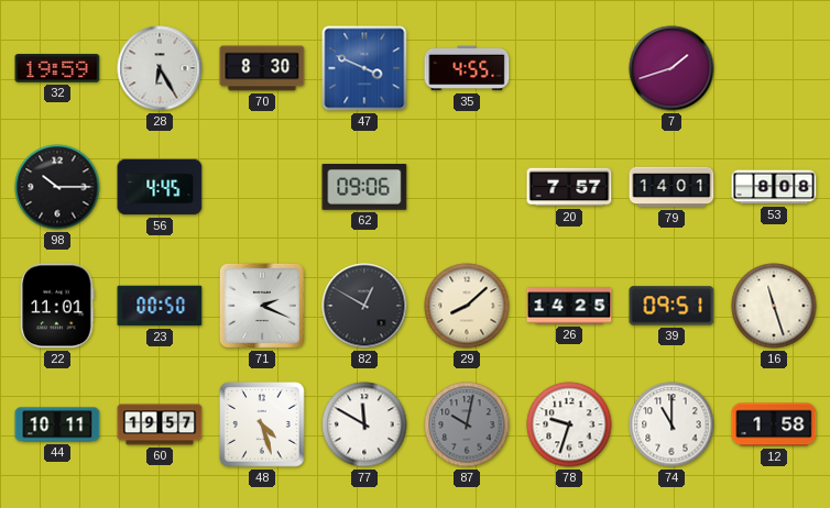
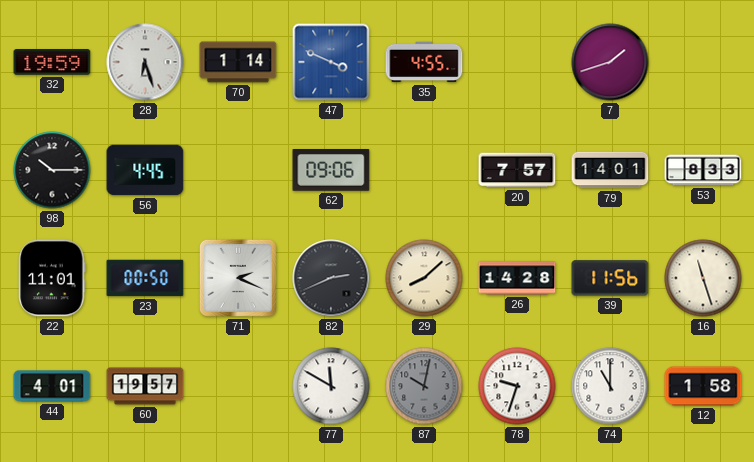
28: 6:25 -> 6:27 (145, 62)
70: 8:30 -> 1:14 (238, 62)
53: 8:08 -> 8:33 (703, 170)
82: 12:50 -> 2:41 (331, 278)
26: 14:25 -> 14:28 (517, 278)
39: 09:51 -> 11:56 (610, 278)
44: 10:11 -> 4:01 (52, 386)
48: 4:27 -> none (263, 426)
